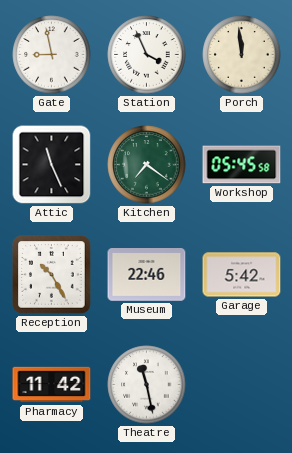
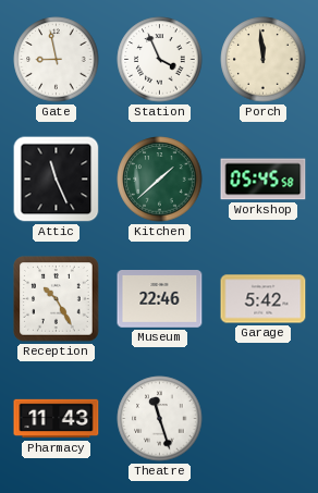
Kitchen: 7:21 -> 1:38 (160, 180)
Pharmacy: 11:42 -> 11:43 (57, 419)
Theatre: 11:28 -> 11:27 (160, 419)
